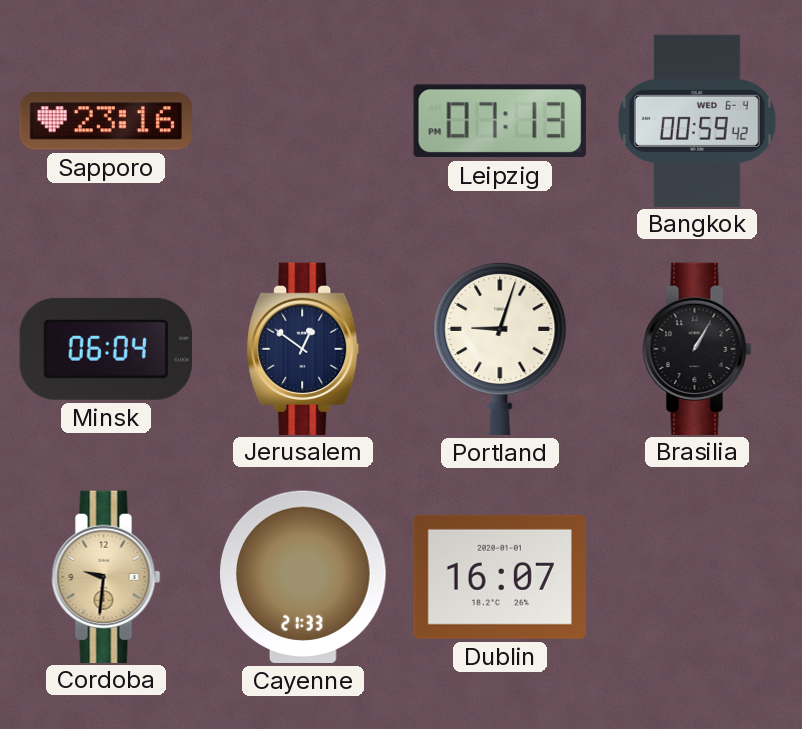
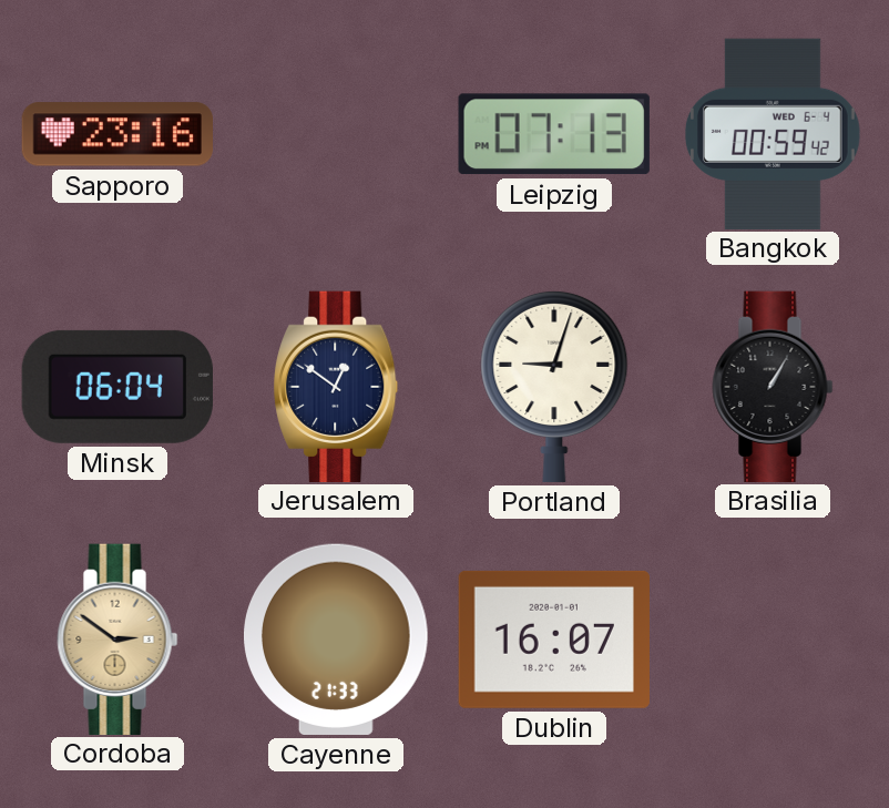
Cordoba: 9:31 -> 2:51 (117, 638)
